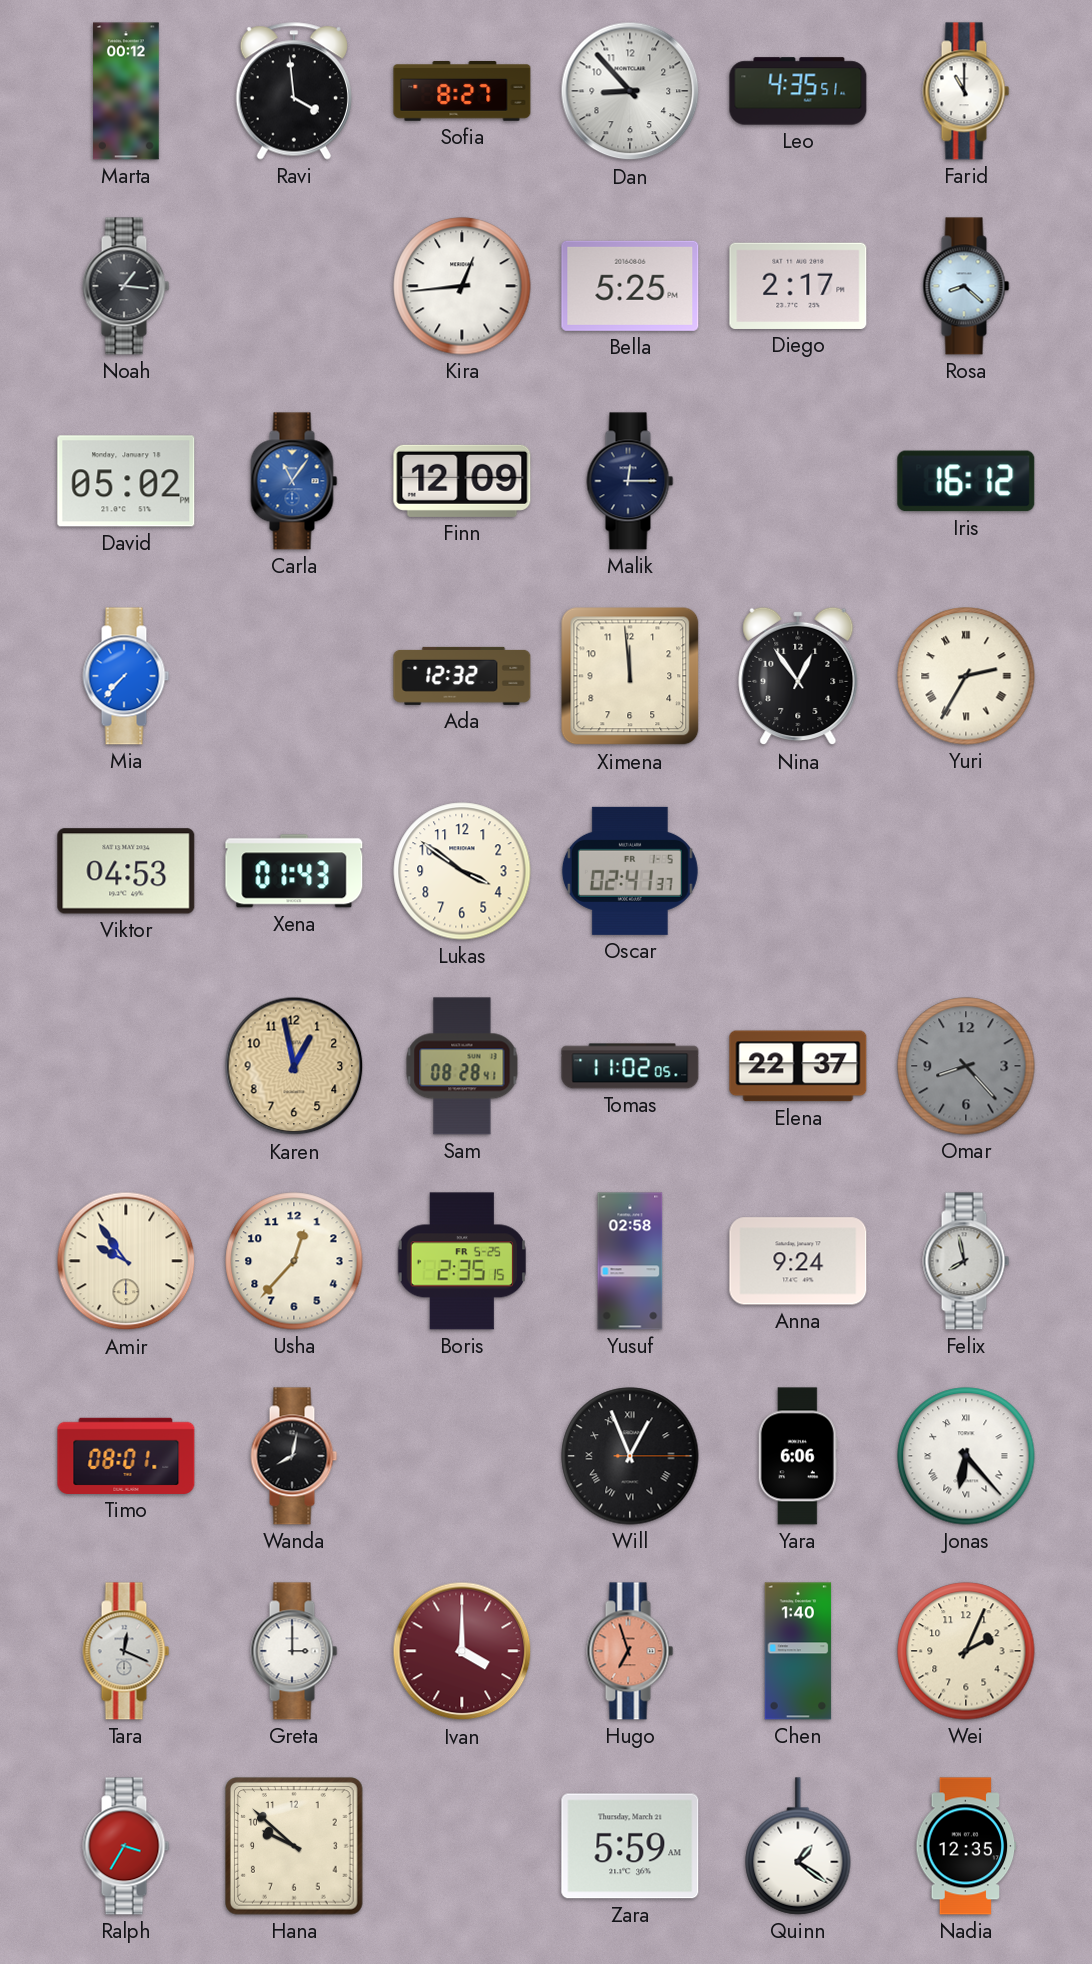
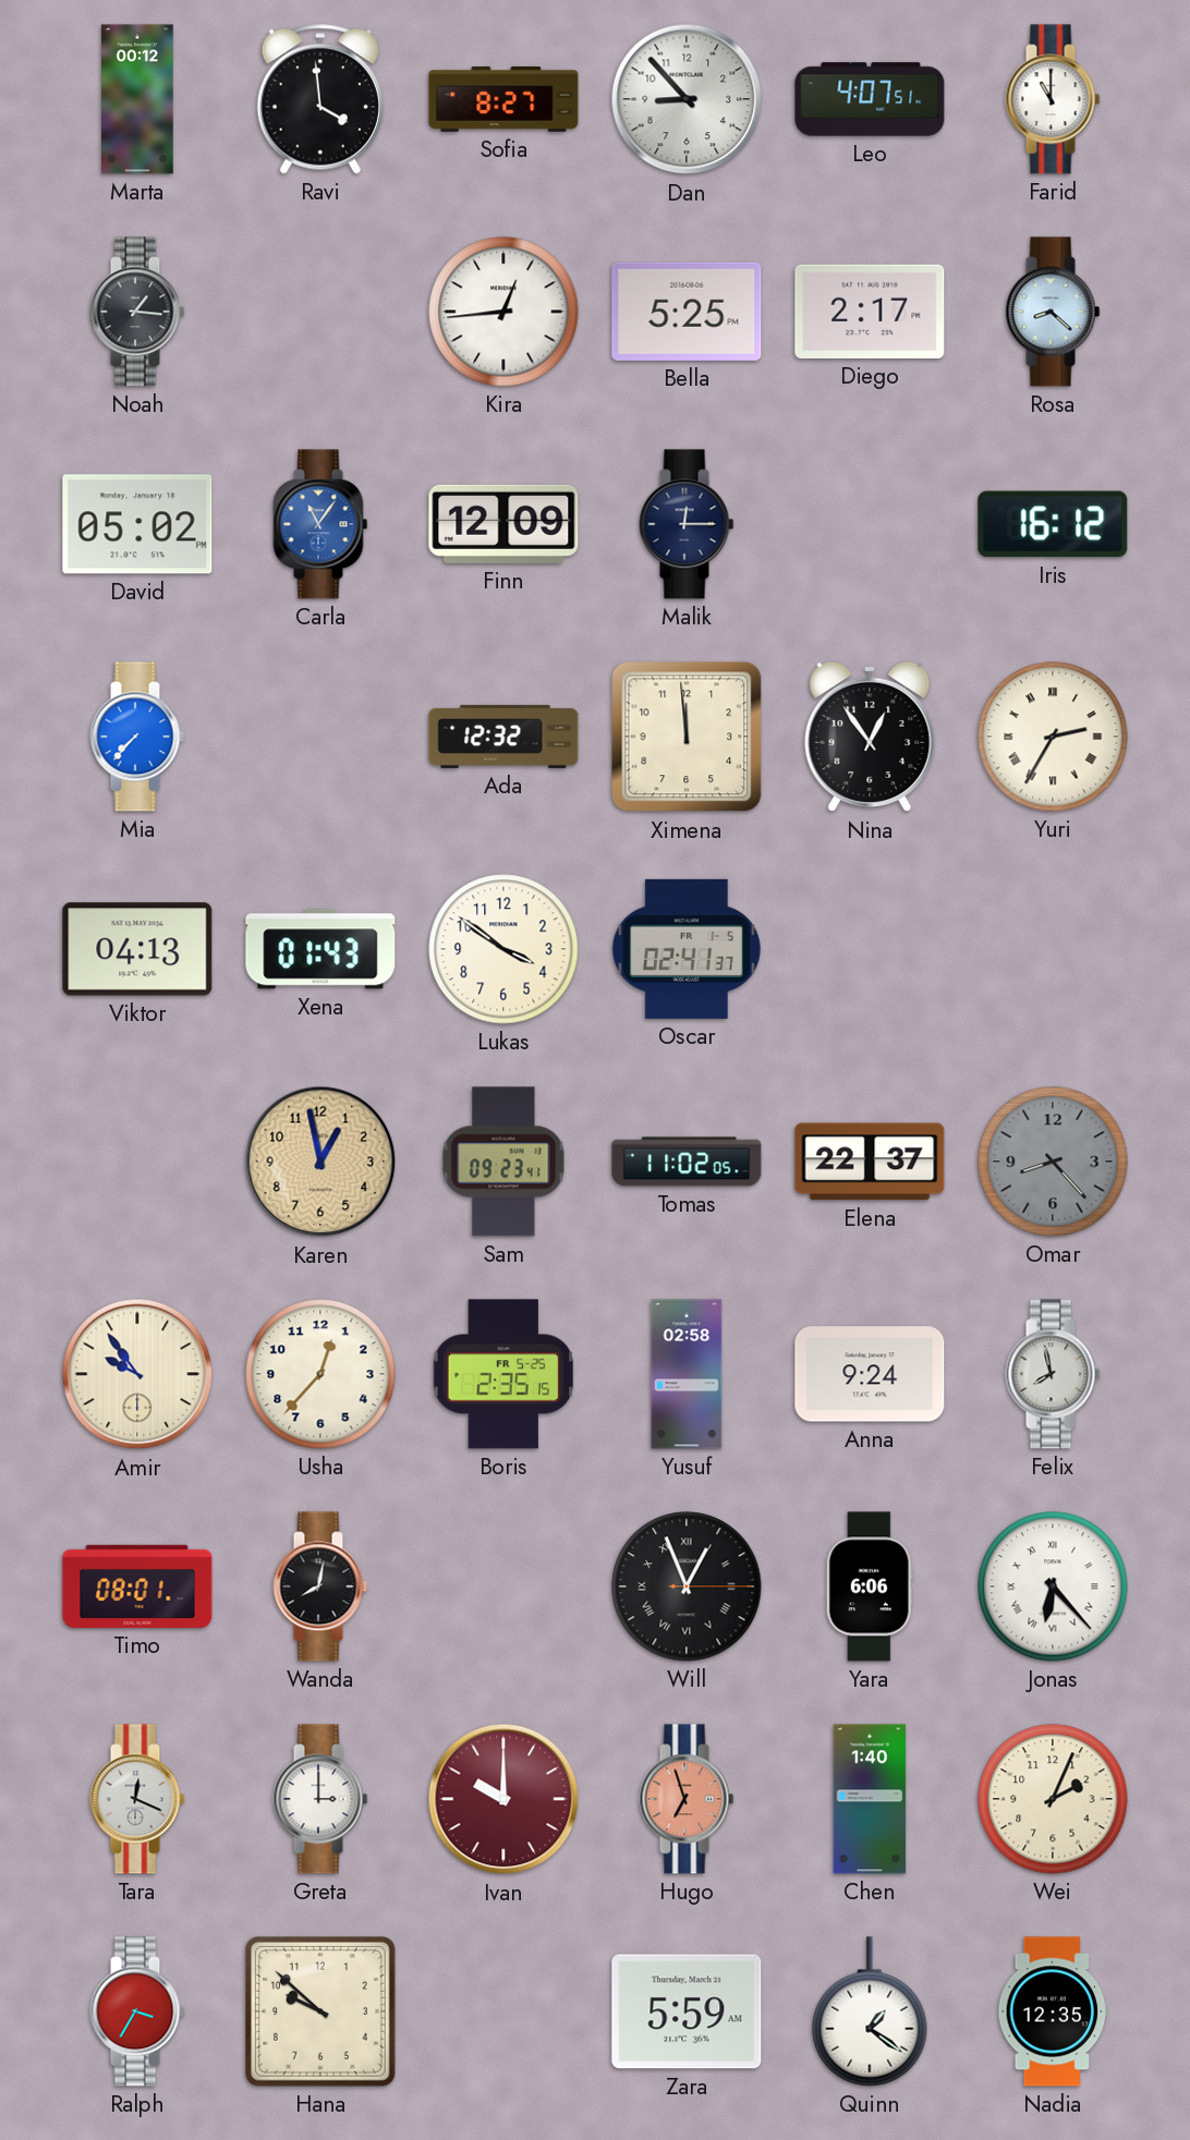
Leo: 4:35 -> 4:07 (870, 99)
Viktor: 04:53 -> 04:13 (137, 949)
Sam: 08:28 -> 09:23 (503, 1162)
Ivan: 4:00 -> 10:00 (503, 1799)
